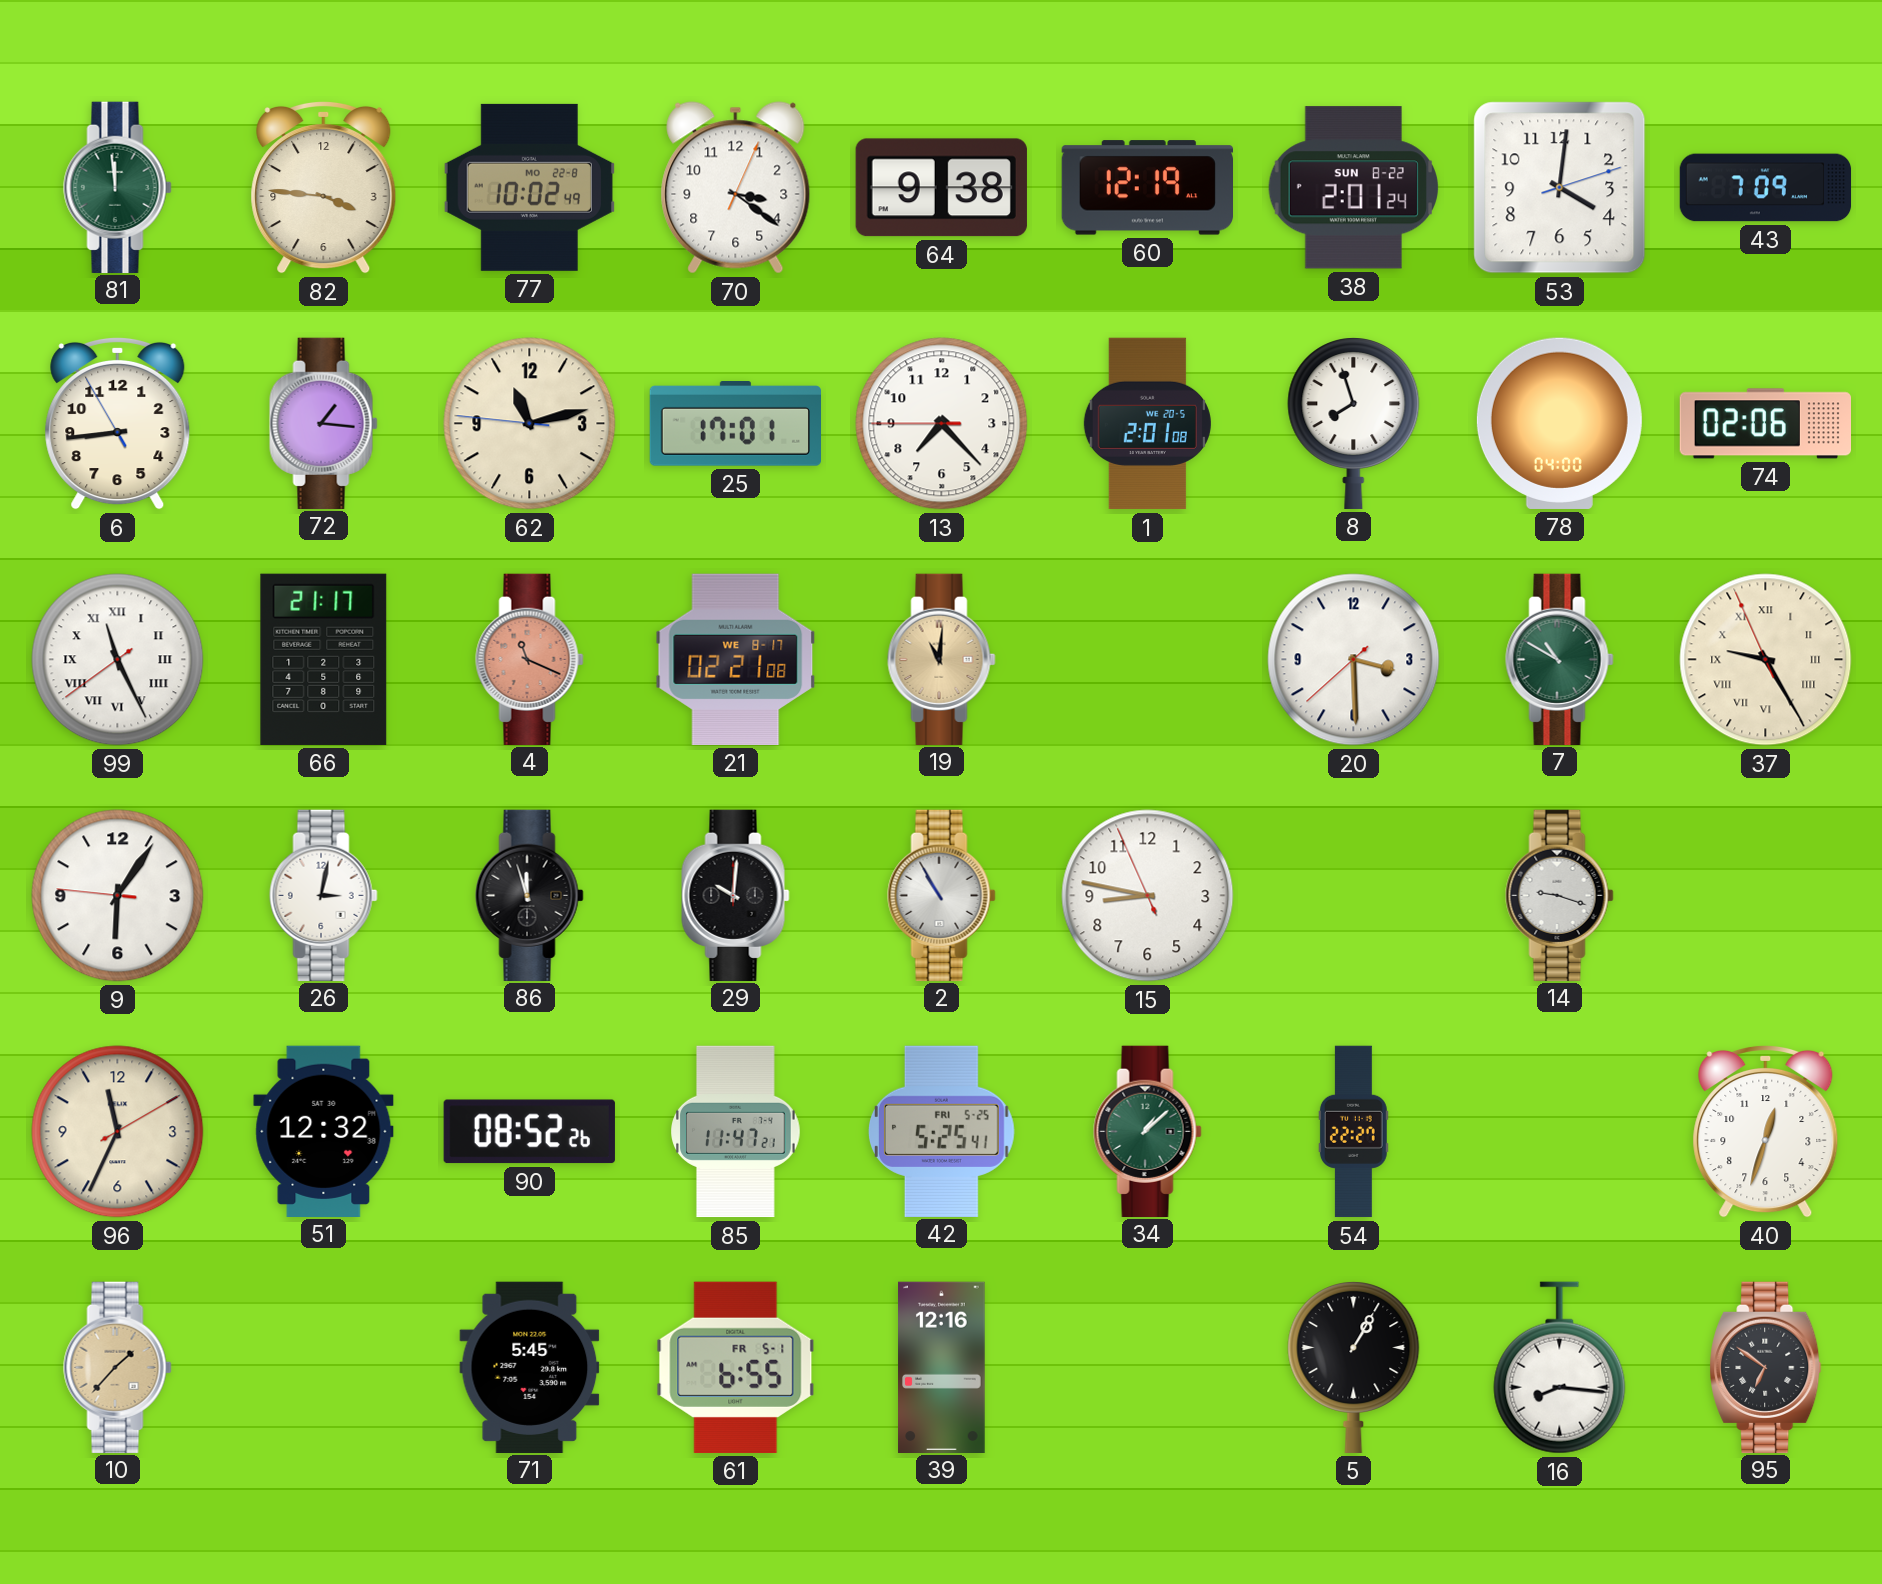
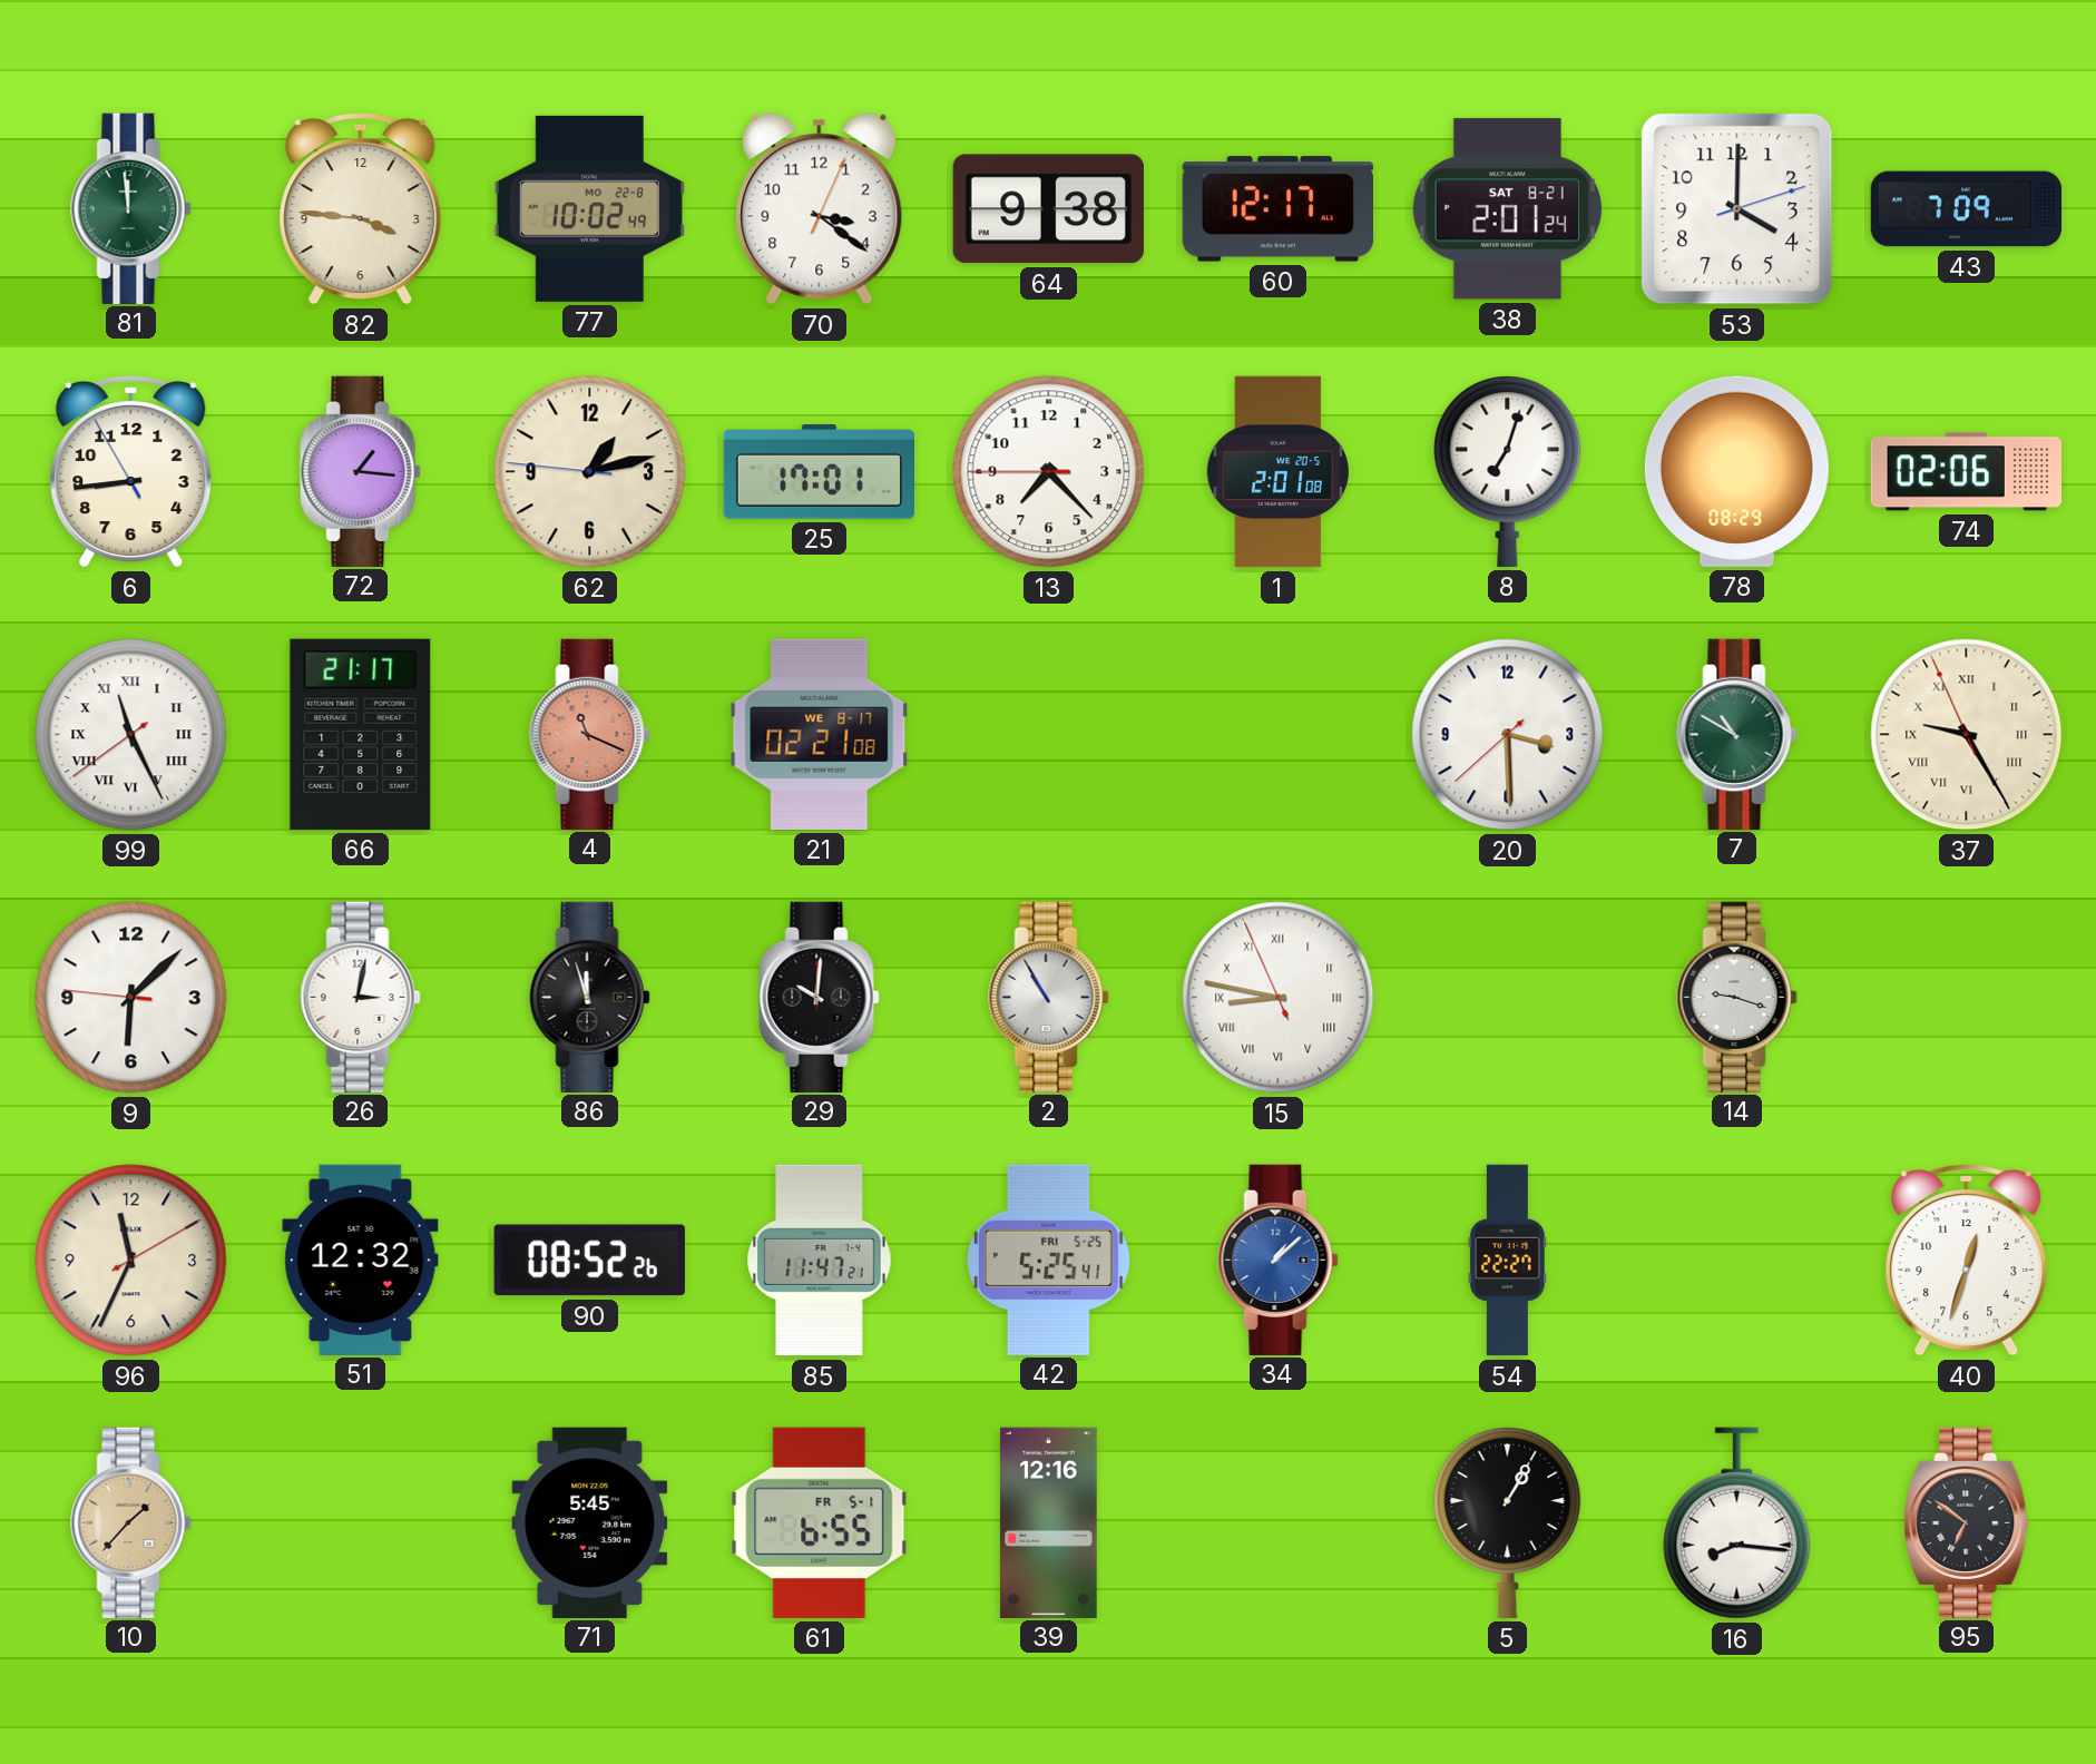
60: 12:19 -> 12:17 (1277, 209)
38 date: SUN 8-22 -> SAT 8-21 (1507, 209)
53: 4:01 -> 4:00 (1737, 209)
62: 11:12 -> 1:12 (590, 472)
8: 7:57 -> 7:03 (1508, 472)
78: 04:00 -> 08:29 (1736, 471)
19: 11:01 -> none (942, 659)
9: 6:05 -> 6:07 (131, 998)
15 numerals: Arabic -> Roman (1279, 998)
34 dial: green -> blue (1279, 1260)
